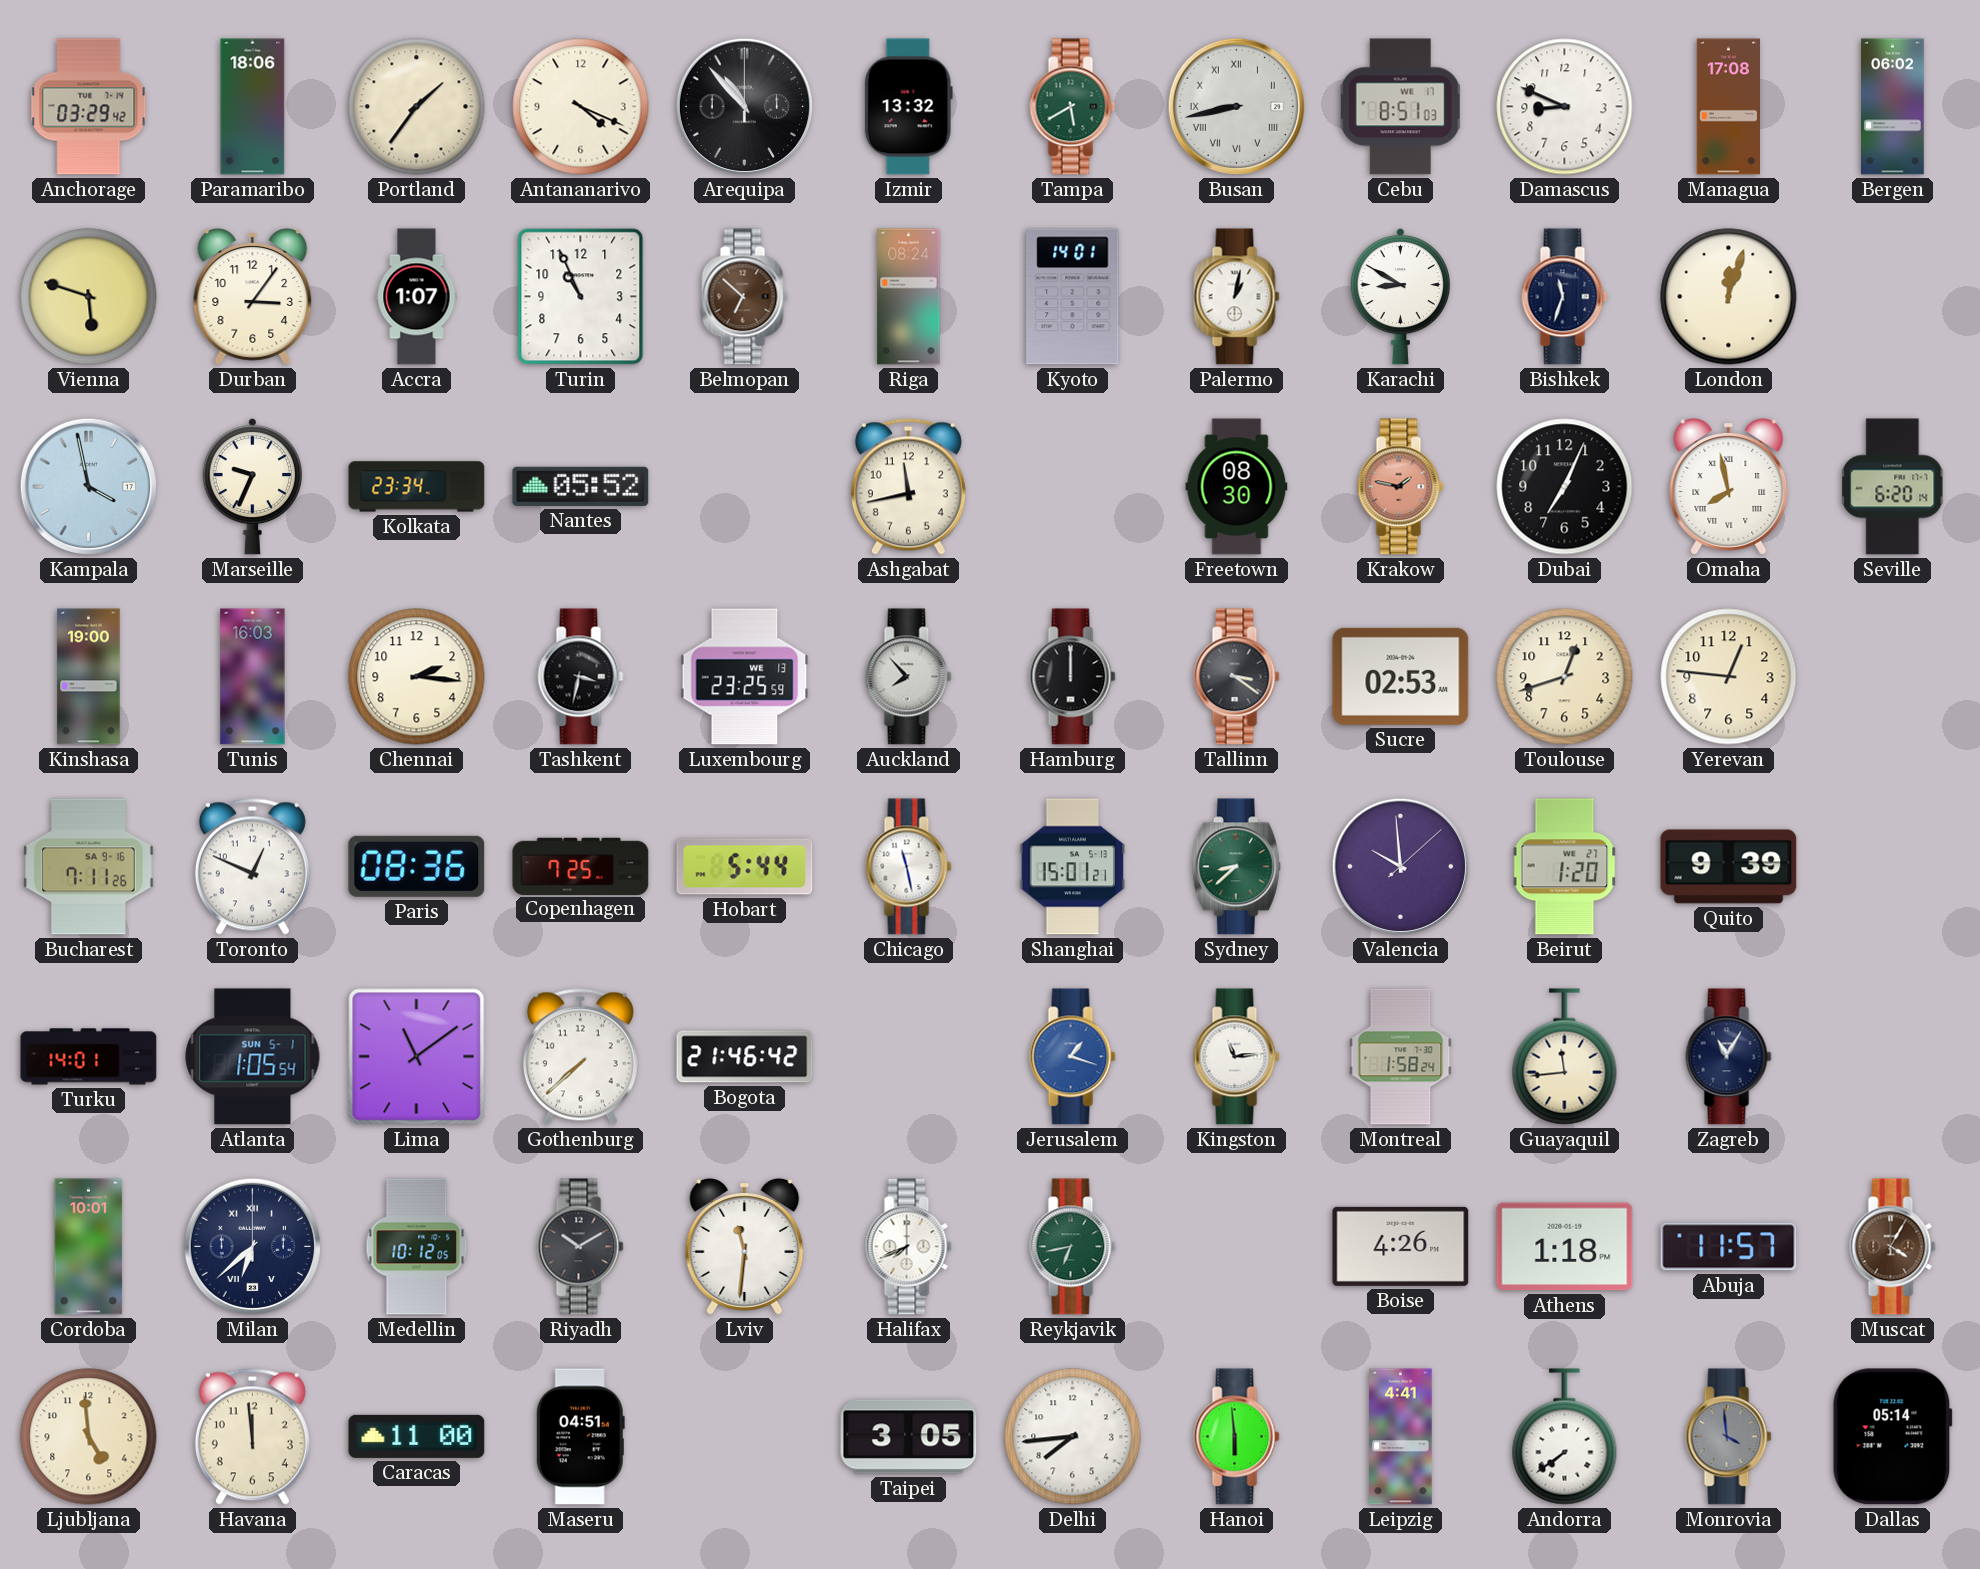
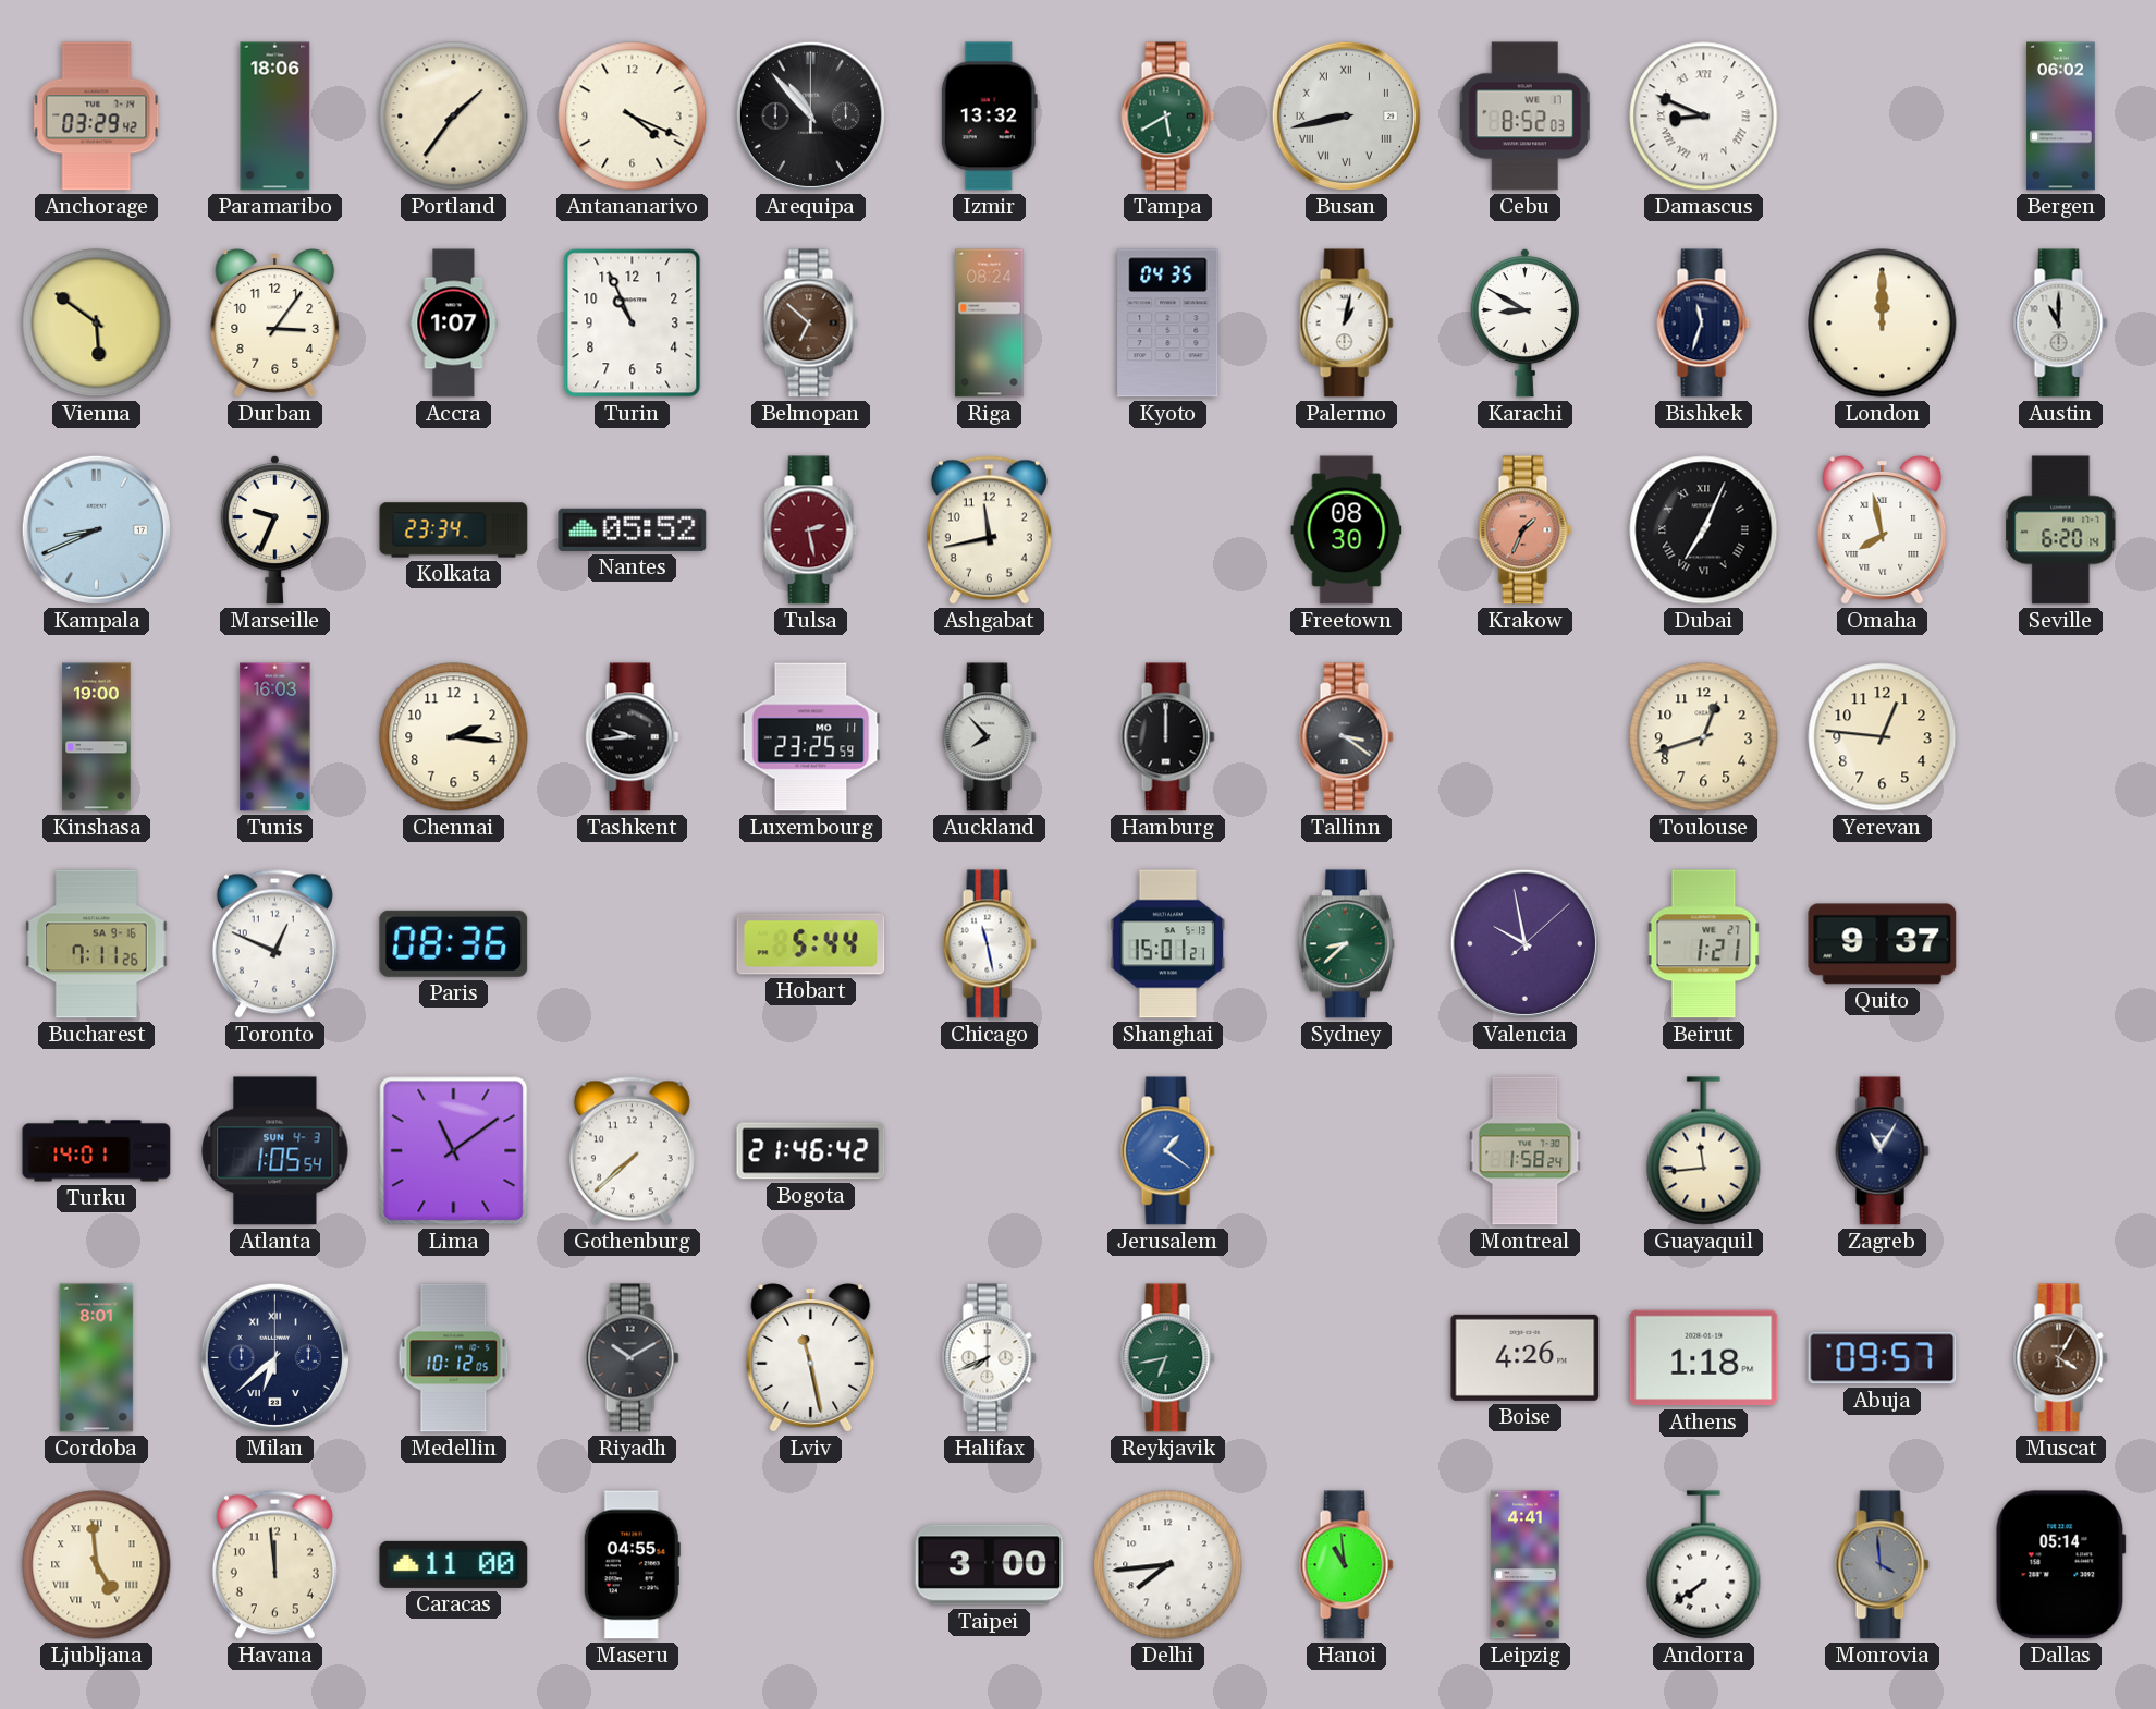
Cebu: 8:51 -> 8:52 (1524, 117)
Damascus numerals: Arabic -> Roman (1704, 117)
Managua: 17:08 -> none (1729, 107)
Vienna: 5:48 -> 5:51 (97, 324)
Kyoto: 14:01 -> 04:35 (1168, 324)
London: 12:03 -> 12:00 (1883, 324)
Austin: none -> 11:00 (2061, 324)
Kampala: 3:58 -> 8:41 (96, 529)
Tulsa: none -> 2:28 (811, 530)
Krakow: 1:47 -> 1:34 (1526, 530)
Dubai numerals: Arabic -> Roman (1704, 530)
Tashkent: 3:32 -> 9:44 (633, 737)
Luxembourg date: WE 13 -> MO 11 (811, 737)
Sucre: 02:53 -> none (1401, 676)
Copenhagen: 7:25 -> none (581, 866)
Valencia: 9:59 -> 9:58 (1524, 943)
Beirut: 1:20 -> 1:21 (1704, 944)
Quito: 9:39 -> 9:37 (1883, 944)
Atlanta date: SUN 5-1 -> SUN 4-3 (275, 1151)
Jerusalem: 1:18 -> 1:21 (1168, 1151)
Kingston: 11:14 -> none (1237, 1057)
Cordoba: 10:01 -> 8:01 (97, 1358)
Lviv: 11:31 -> 11:28 (811, 1358)
Abuja: 11:57 -> 09:57 (1883, 1358)
Ljubljana numerals: Arabic -> Roman (97, 1565)
Maseru: 04:51 -> 04:55 (632, 1565)
Taipei: 3:05 -> 3:00 (990, 1565)
Hanoi: 5:59 -> 10:59 (1347, 1565)
